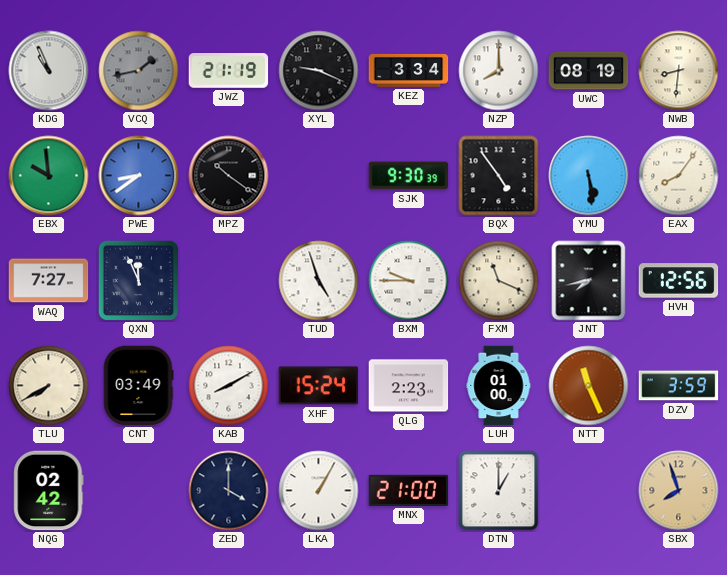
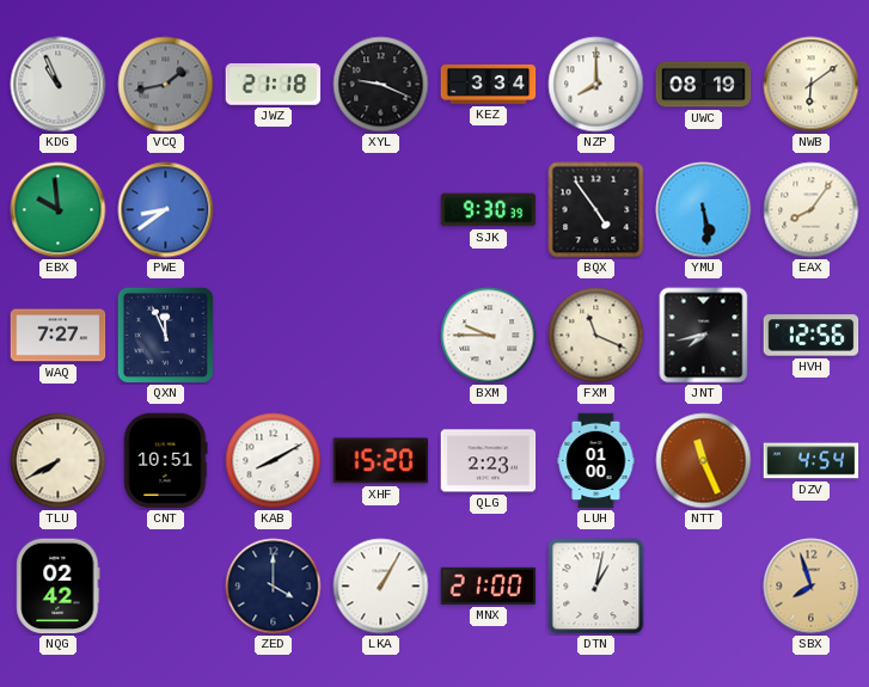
JWZ: 21:19 -> 21:18 (274, 85)
NWB: 8:31 -> 6:09 (812, 85)
MPZ: 10:21 -> none (229, 176)
TUD: 4:57 -> none (319, 281)
CNT: 03:49 -> 10:51 (166, 461)
XHF: 15:24 -> 15:20 (381, 461)
DZV: 3:59 -> 4:54 (812, 461)
DTN: 1:00 -> 1:02 (596, 587)
